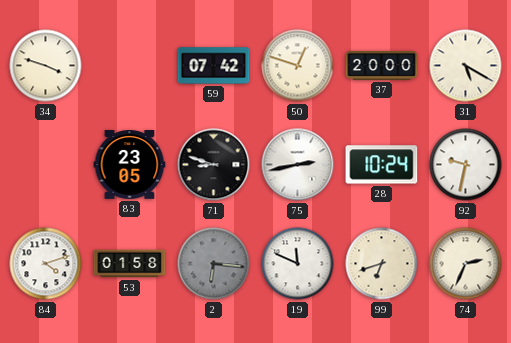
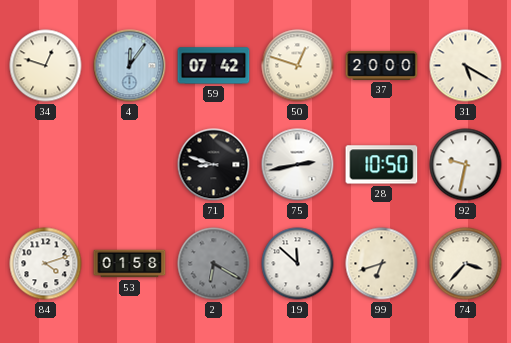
34: 3:48 -> 12:48 (46, 66)
4: none -> 12:06 (130, 66)
83: 23:05 -> none (130, 165)
28: 10:24 -> 10:50 (382, 165)
2: 6:16 -> 6:20 (214, 264)
19: 11:49 -> 11:52 (298, 264)
74: 2:34 -> 3:37 (466, 264)
